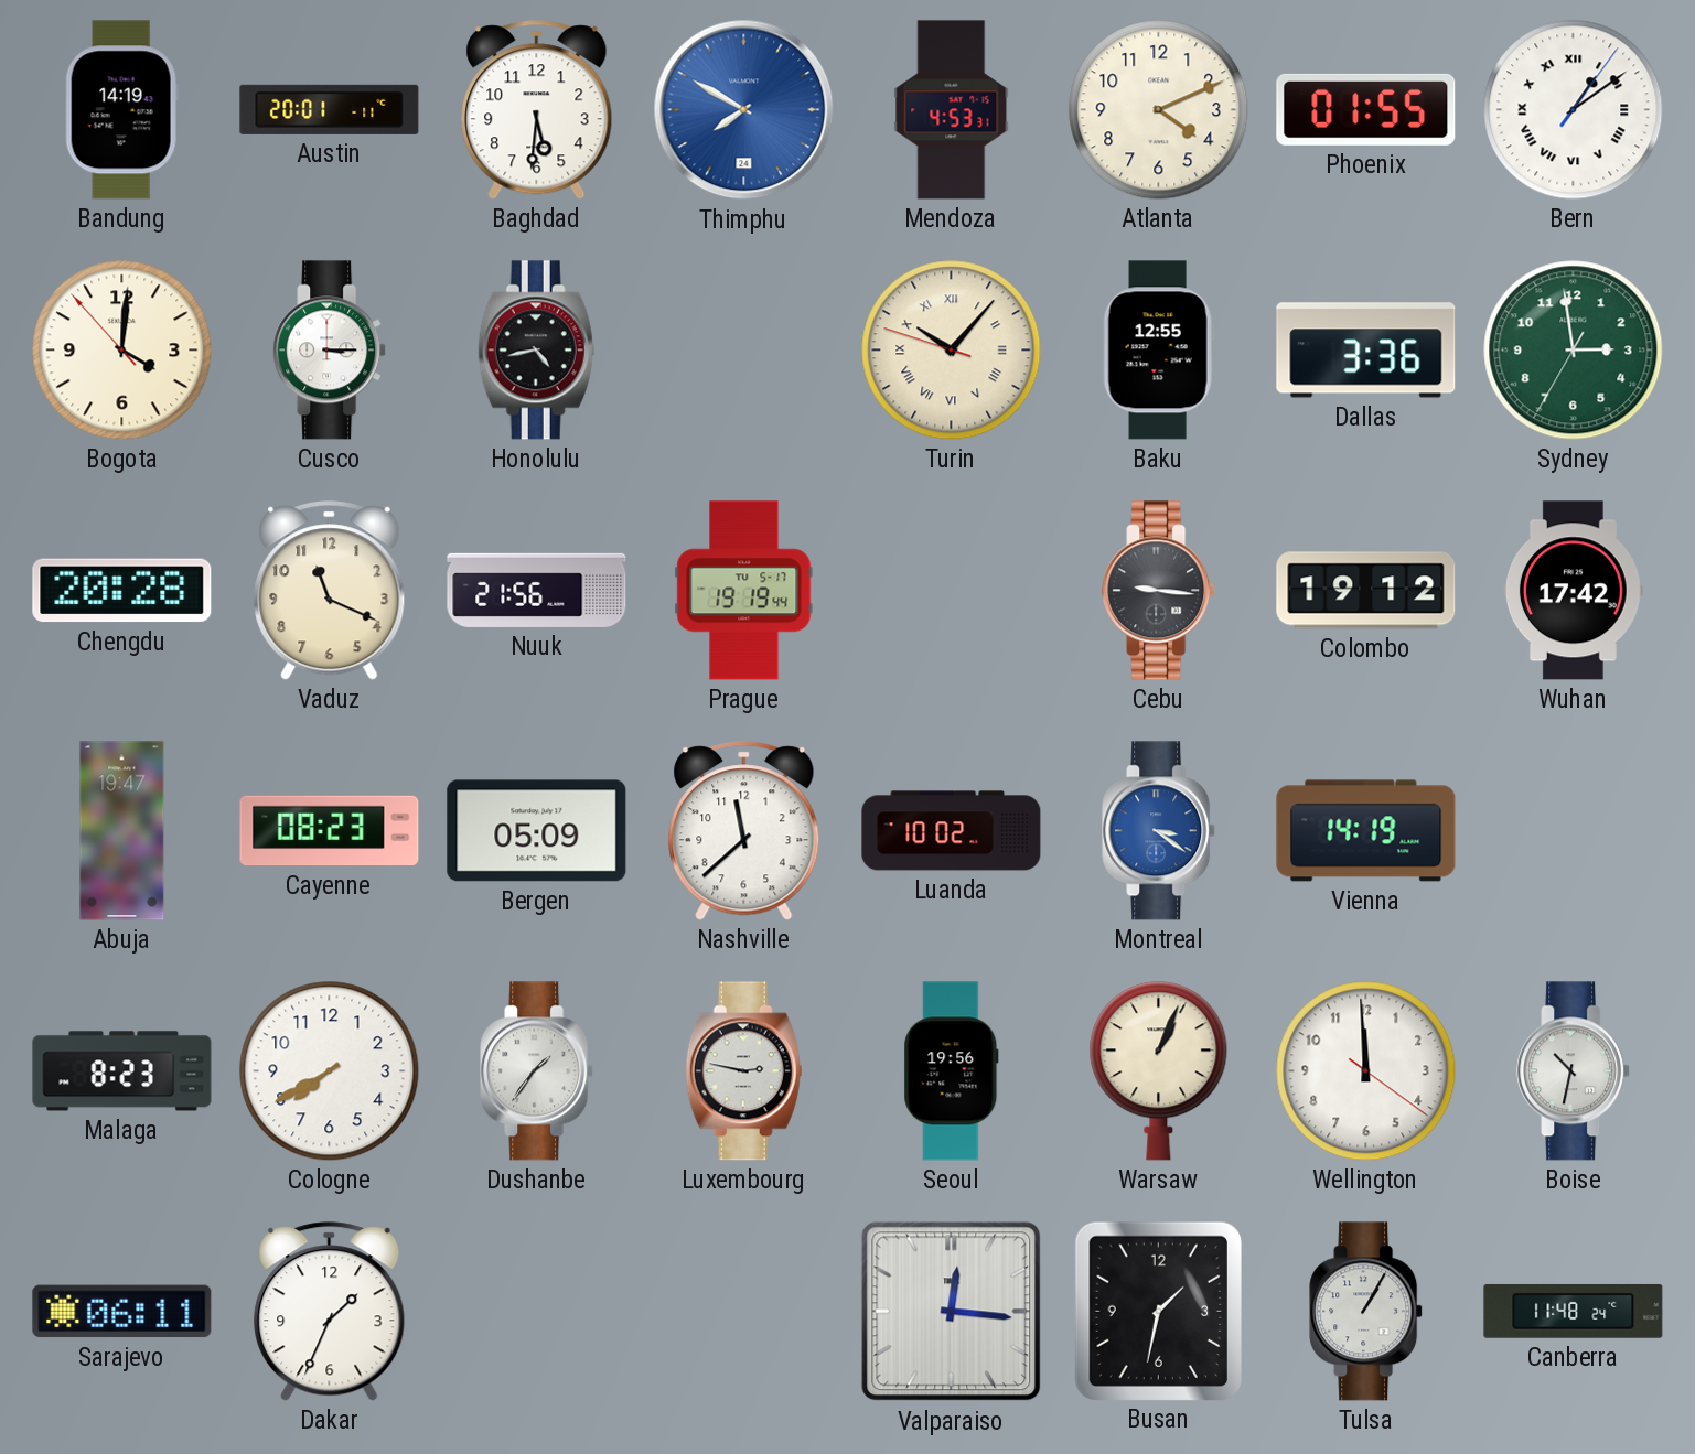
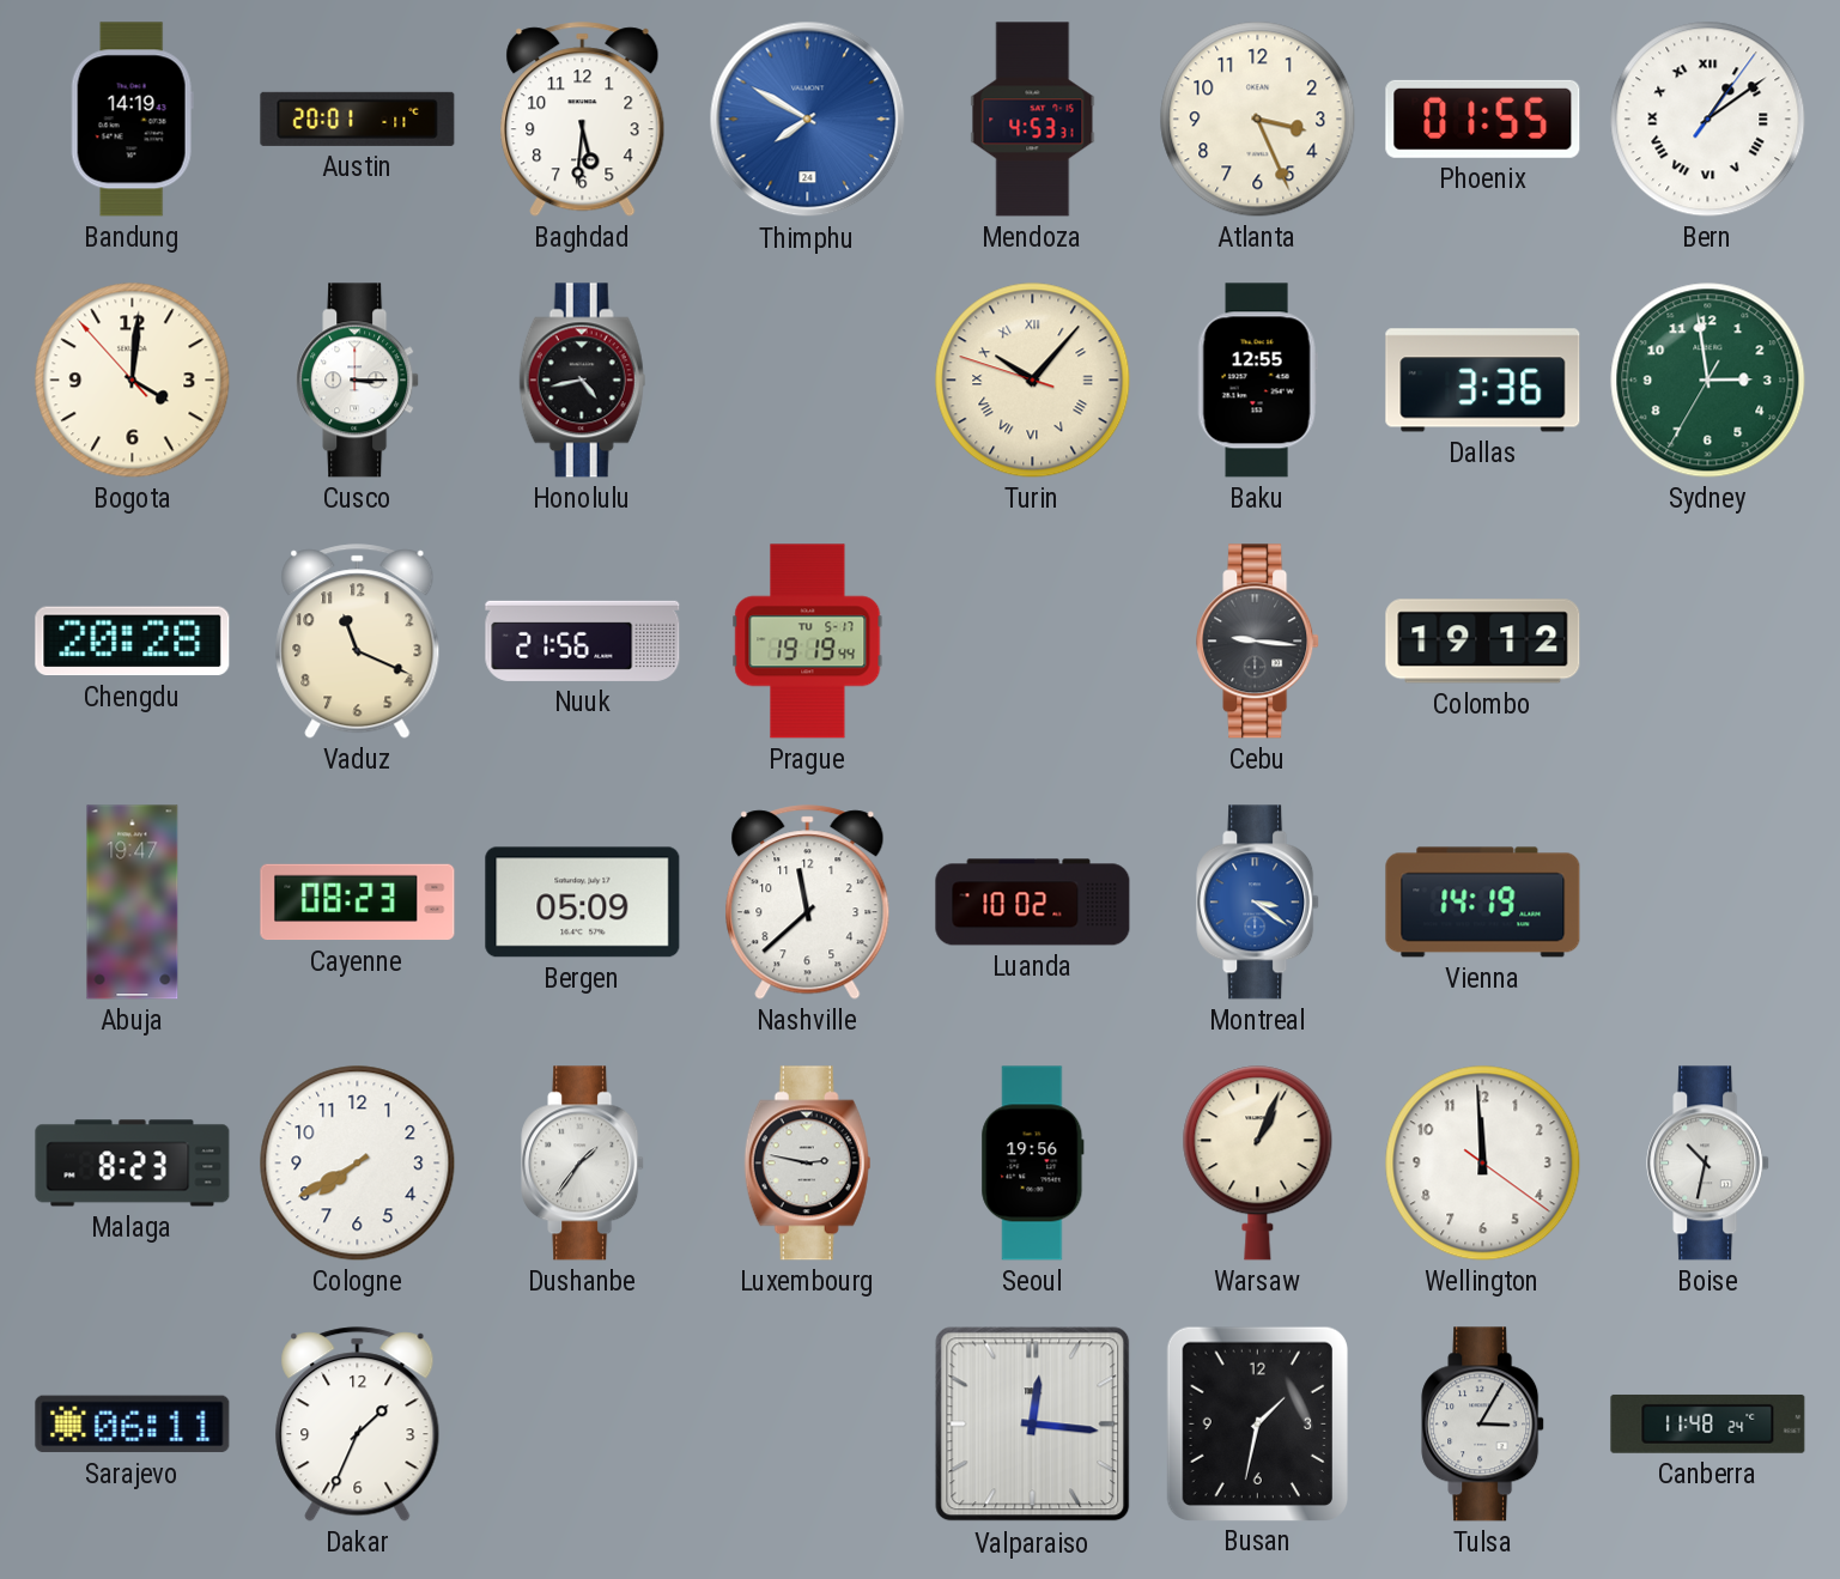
Atlanta: 4:11 -> 3:26 (1258, 120)
Wuhan: 17:42 -> none (1573, 591)
Tulsa: 1:05 -> 3:05 (1483, 1425)
